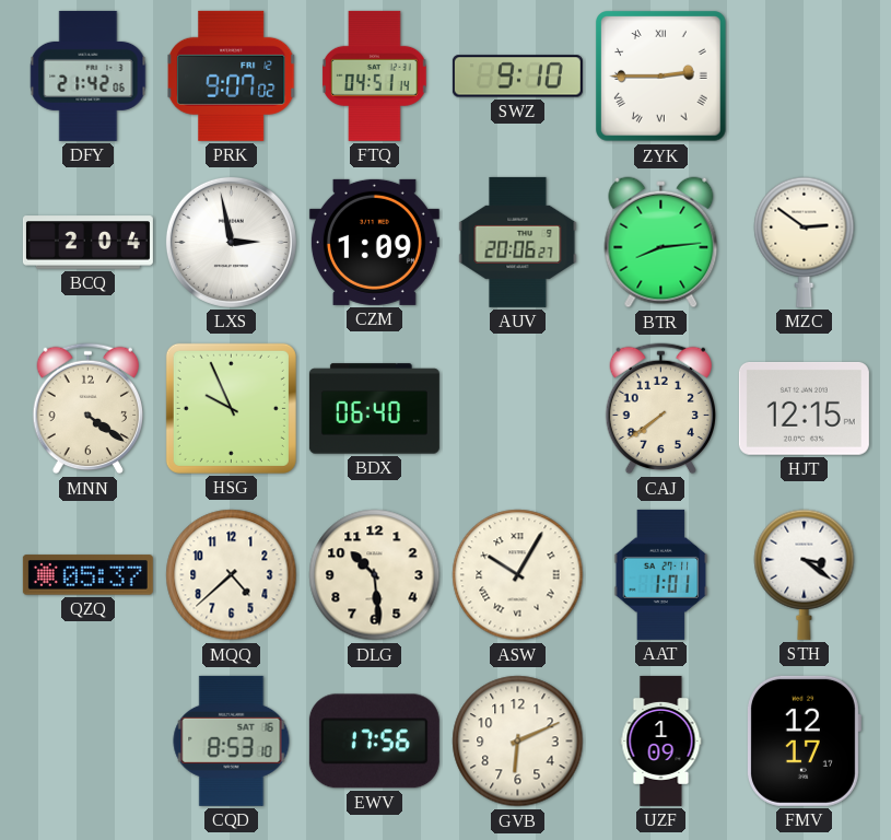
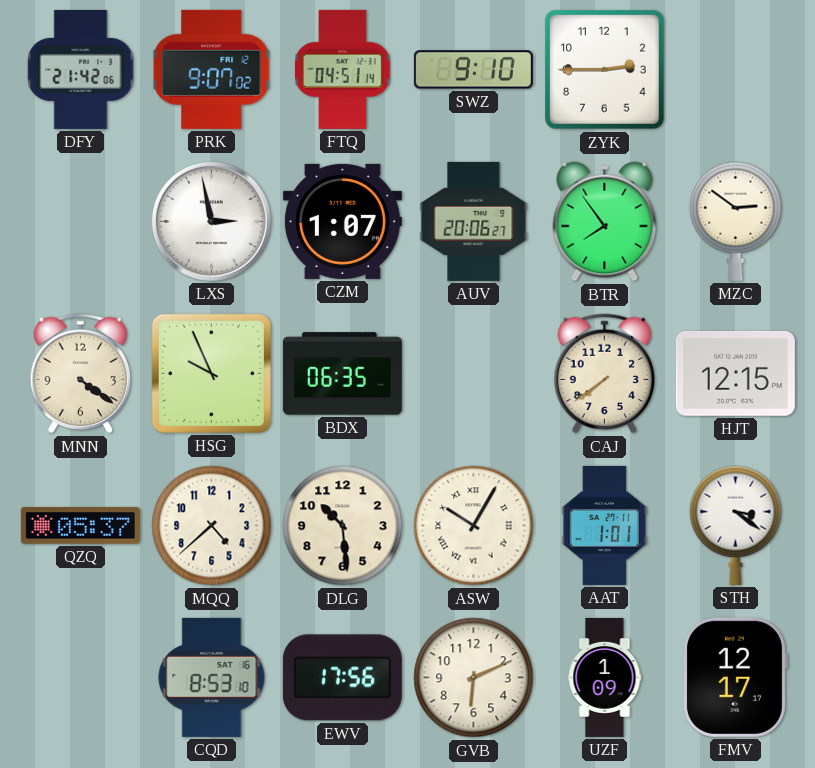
ZYK numerals: Roman -> Arabic (605, 70)
BCQ: 2:04 -> none (87, 243)
CZM: 1:09 -> 1:07 (342, 221)
BTR: 8:14 -> 7:54 (605, 222)
BDX: 06:40 -> 06:35 (342, 374)
